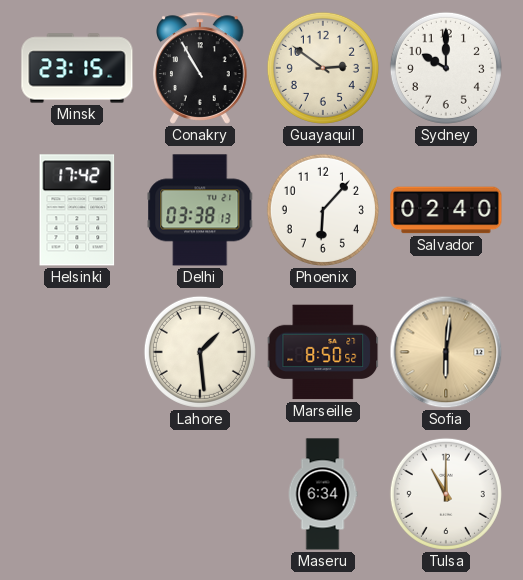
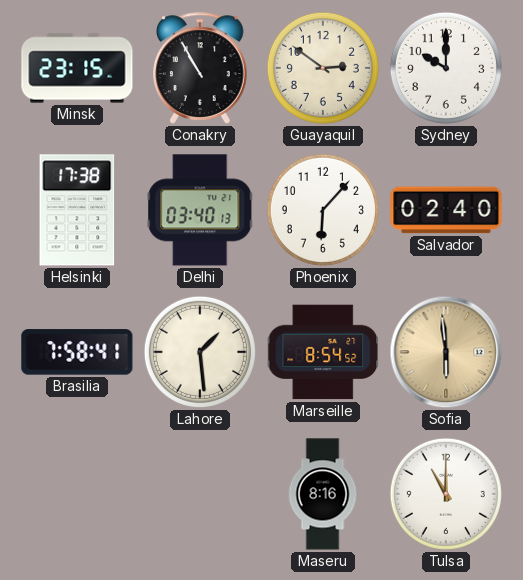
Helsinki: 17:42 -> 17:38 (77, 210)
Delhi: 03:38 -> 03:40 (200, 210)
Brasilia: none -> 7:58 (77, 352)
Marseille: 8:50 -> 8:54 (323, 352)
Sofia: 6:01 -> 5:59 (446, 352)
Maseru: 6:34 -> 8:16 (323, 494)
